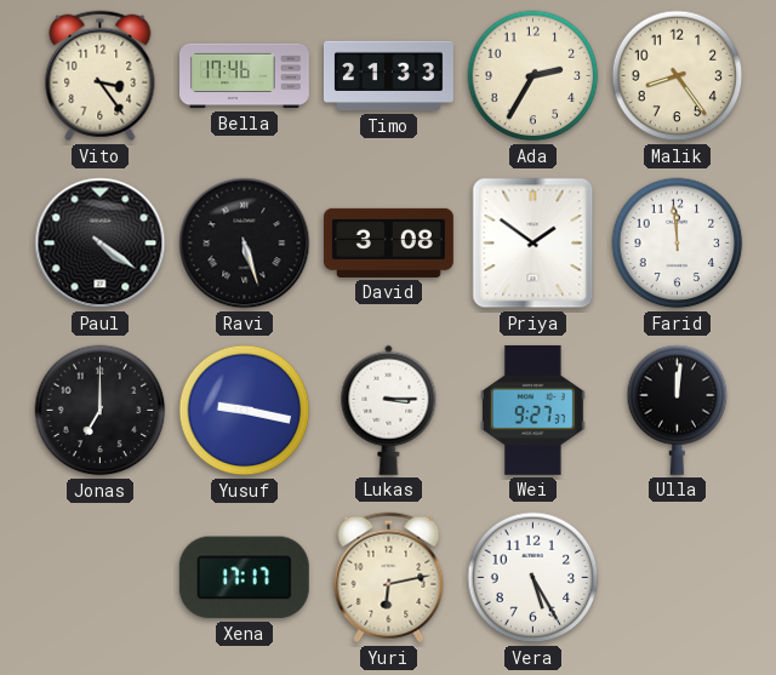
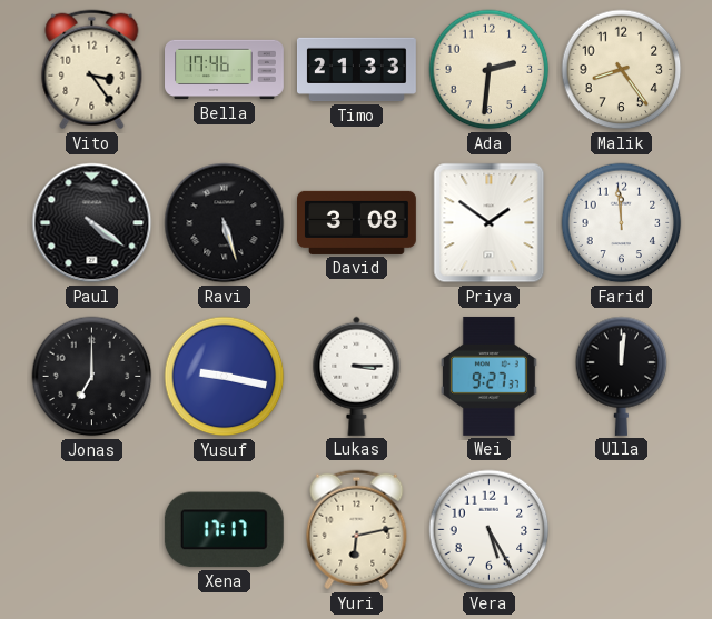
Ada: 2:35 -> 2:31 (489, 70)
